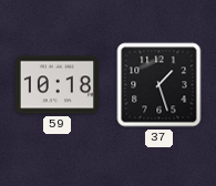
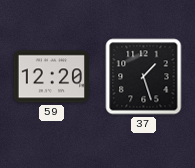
59: 10:18 -> 12:20 (51, 77)
